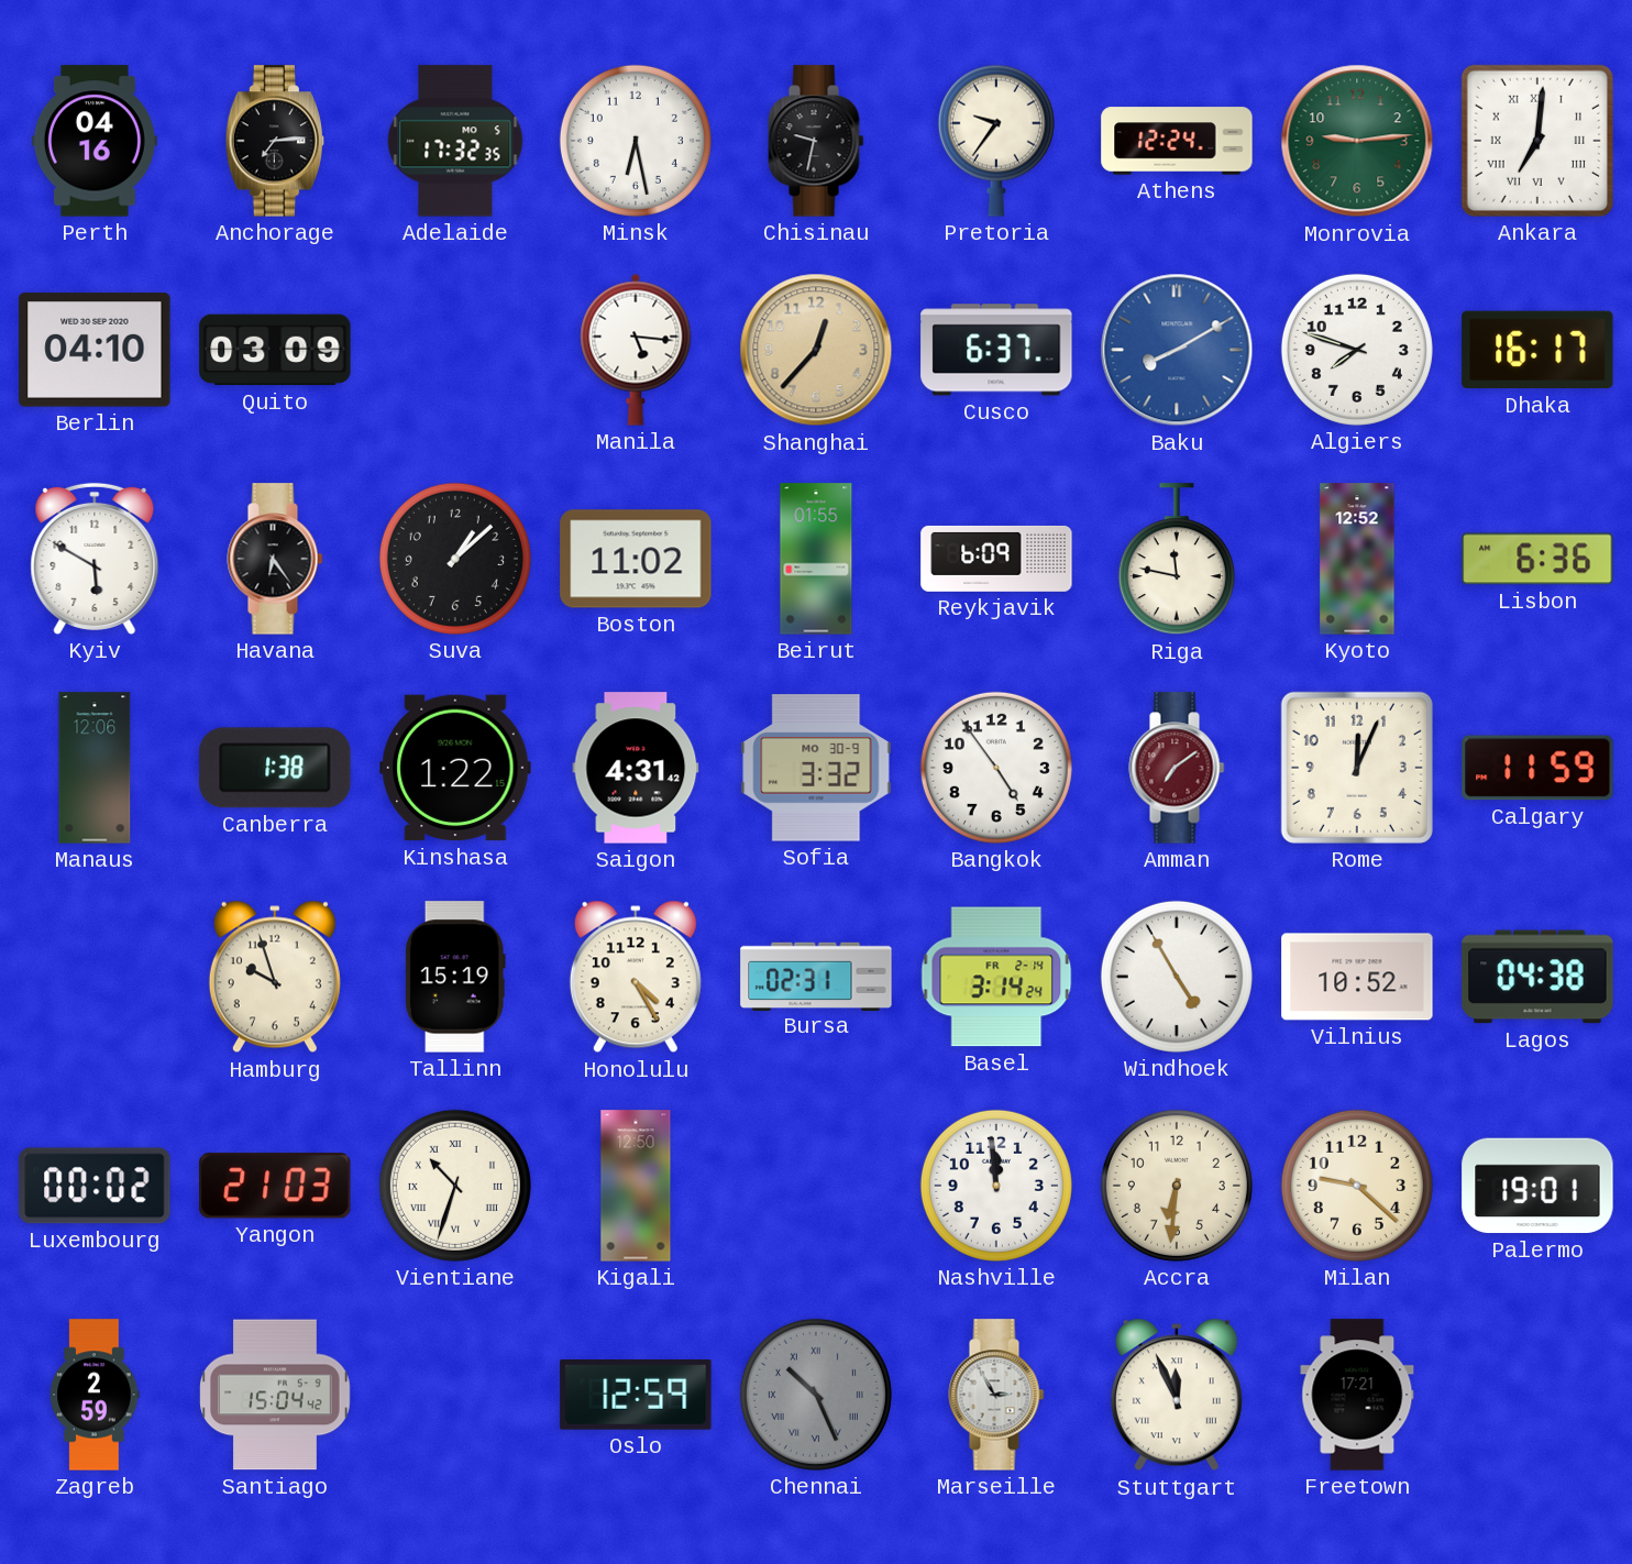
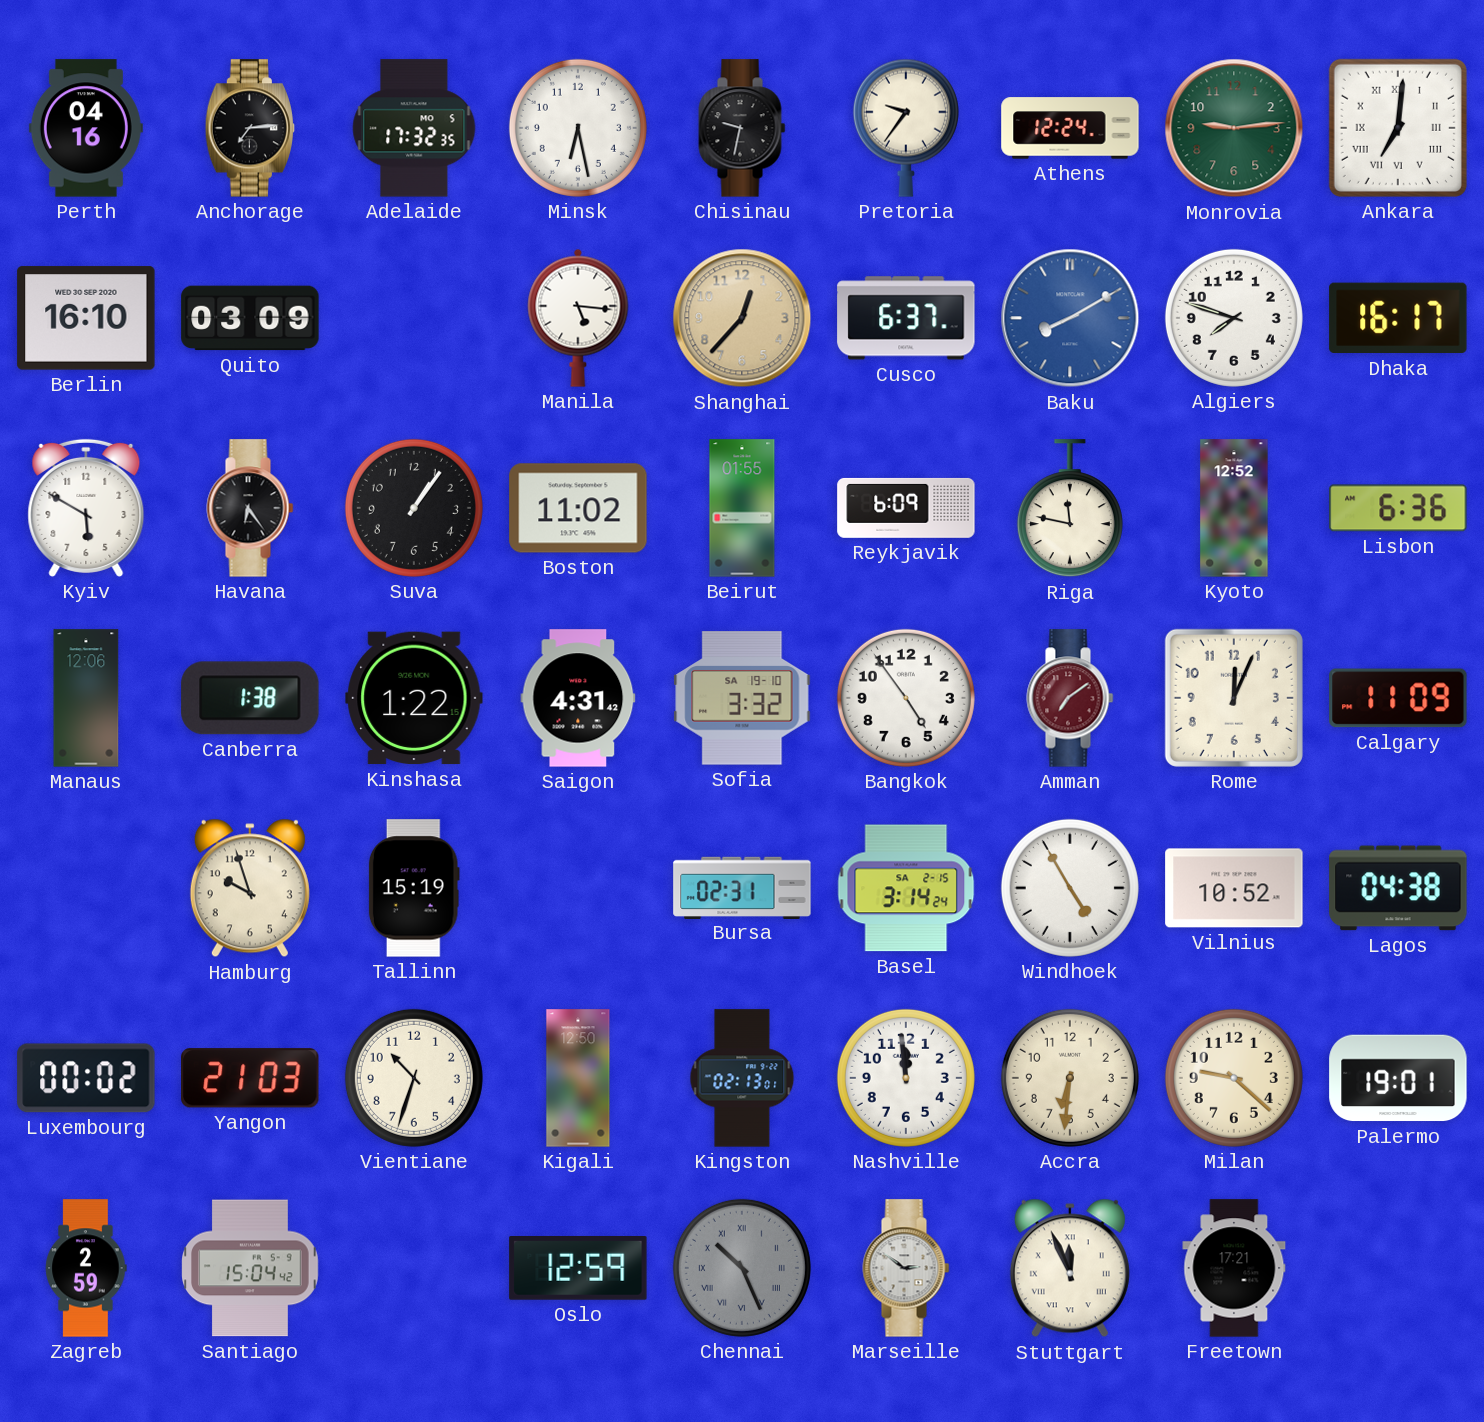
Berlin: 04:10 -> 16:10 (86, 318)
Suva: 1:08 -> 1:06 (414, 508)
Sofia date: MO 30-9 -> SA 19-10 (742, 698)
Calgary: 11:59 -> 11:09 (1398, 698)
Honolulu: 4:25 -> none (636, 977)
Basel date: FR 2-14 -> SA 2-15 (906, 888)
Vientiane numerals: Roman -> Arabic (414, 1078)
Kingston: none -> 02:13 (742, 1078)
Marseille: 2:55 -> 2:51 (906, 1268)
